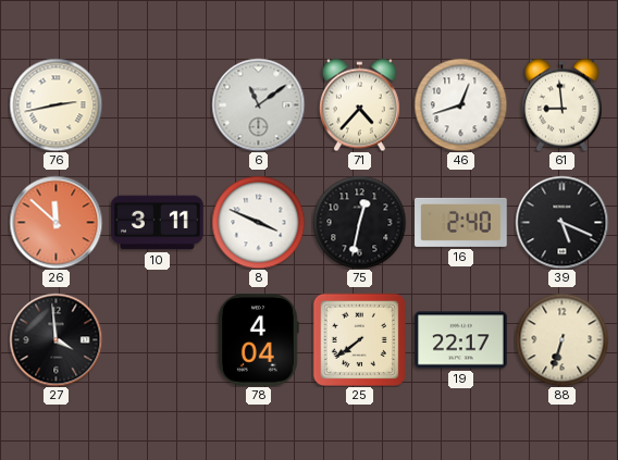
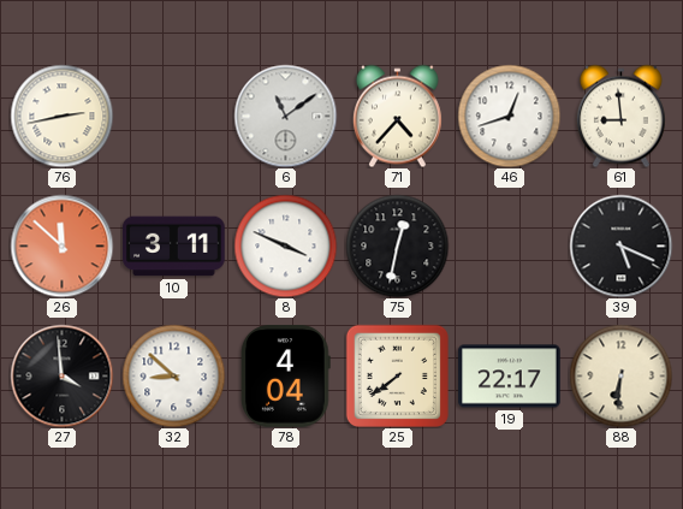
16: 2:40 -> none (461, 222)
32: none -> 8:52 (173, 375)
88: 6:33 -> 6:31 (620, 375)
